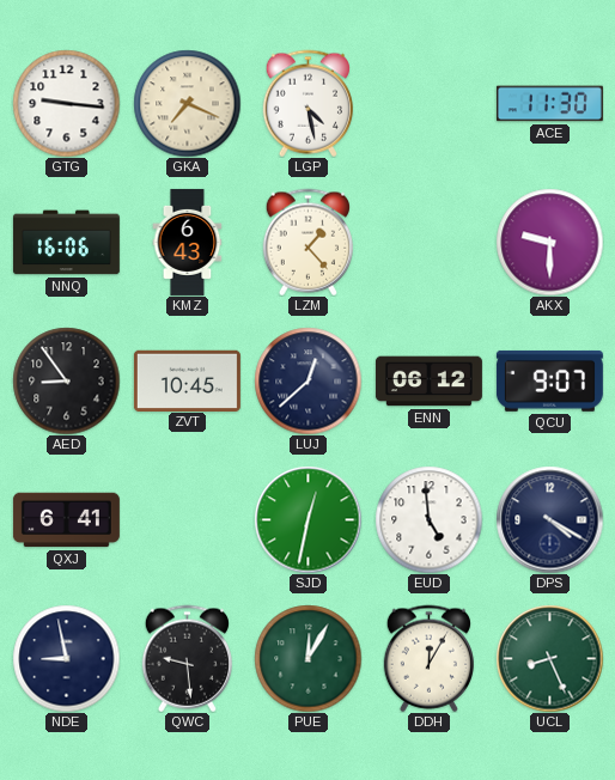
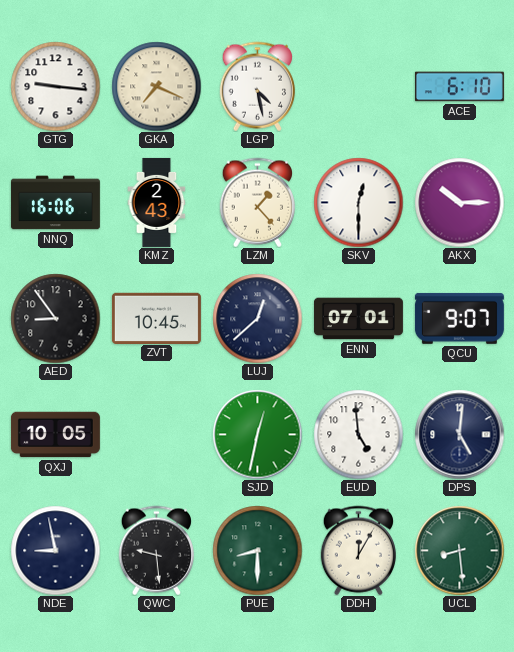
ACE: 11:30 -> 6:10 (459, 87)
KMZ: 6:43 -> 2:43 (157, 202)
SKV: none -> 12:30 (358, 202)
AKX: 9:30 -> 10:15 (459, 202)
ENN: 06:12 -> 07:01 (358, 319)
QXJ: 6:41 -> 10:05 (55, 435)
DPS: 4:20 -> 5:01 (459, 434)
PUE: 12:05 -> 8:30 (257, 550)
UCL: 8:26 -> 8:29 (459, 550)
